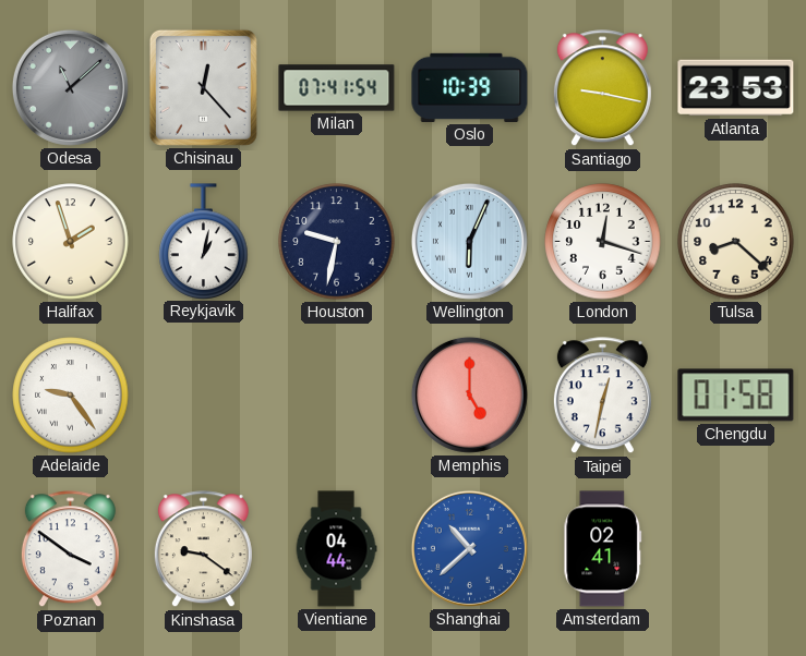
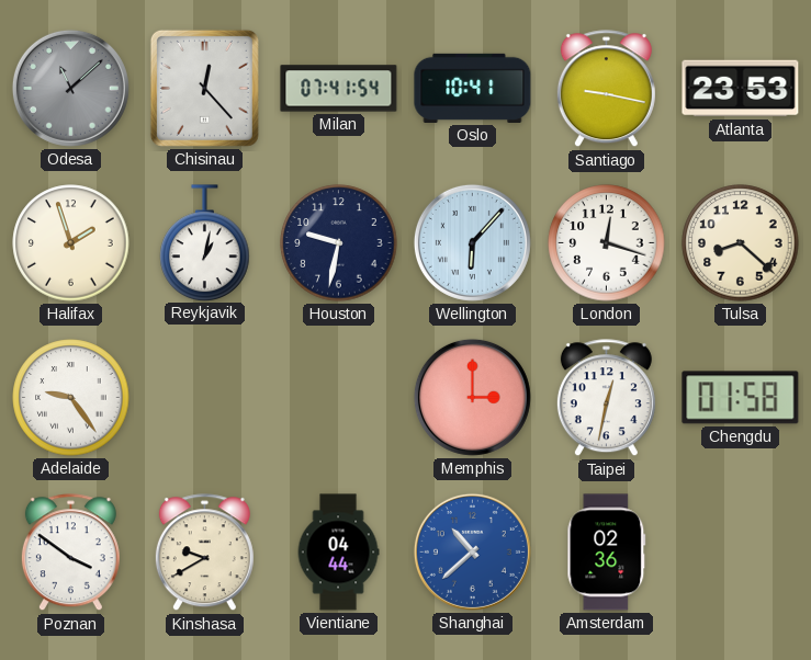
Oslo: 10:39 -> 10:41 (473, 88)
Wellington: 6:04 -> 6:07 (472, 242)
Memphis: 5:00 -> 3:00 (472, 397)
Kinshasa: 9:21 -> 9:40 (204, 553)
Amsterdam: 02:41 -> 02:36 (607, 553)
